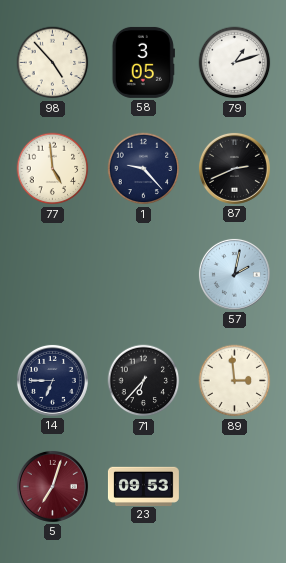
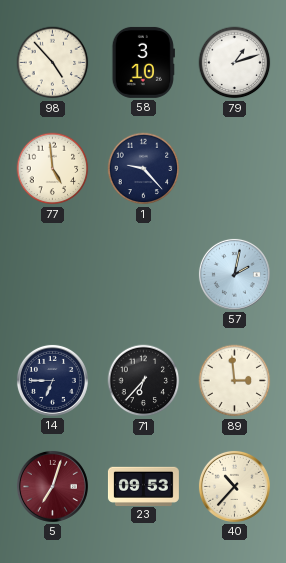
58: 3:05 -> 3:10 (143, 62)
87: 2:41 -> none (234, 168)
40: none -> 10:37 (234, 486)
